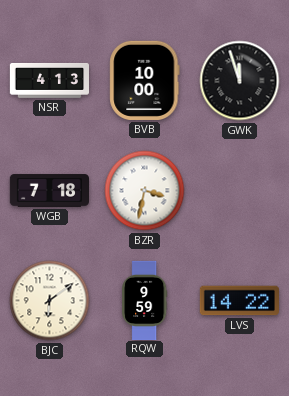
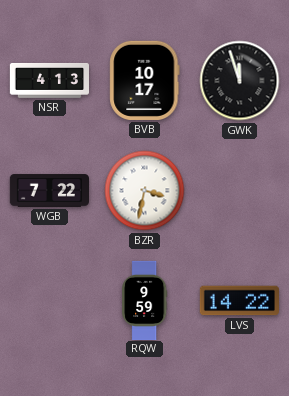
BVB: 10:00 -> 10:17 (145, 80)
WGB: 7:18 -> 7:22 (49, 191)
BJC: 6:09 -> none (50, 301)
